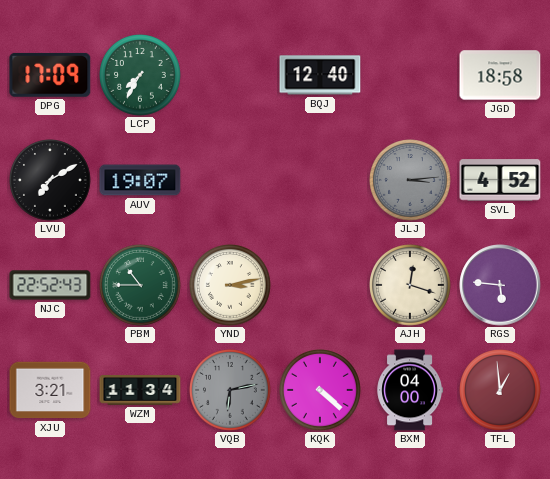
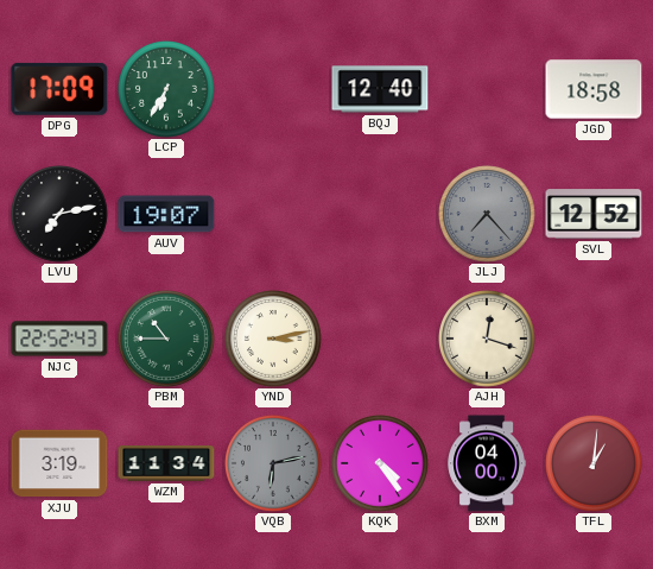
LCP: 7:35 -> 6:35 (167, 90)
LVU: 7:10 -> 7:13 (61, 215)
JLJ: 3:14 -> 7:23 (488, 215)
SVL: 4:52 -> 12:52 (594, 214)
RGS: 5:46 -> none (500, 285)
XJU: 3:21 -> 3:19 (59, 463)
KQK: 4:22 -> 4:24 (381, 464)
TFL: 12:59 -> 1:01 (595, 464)
